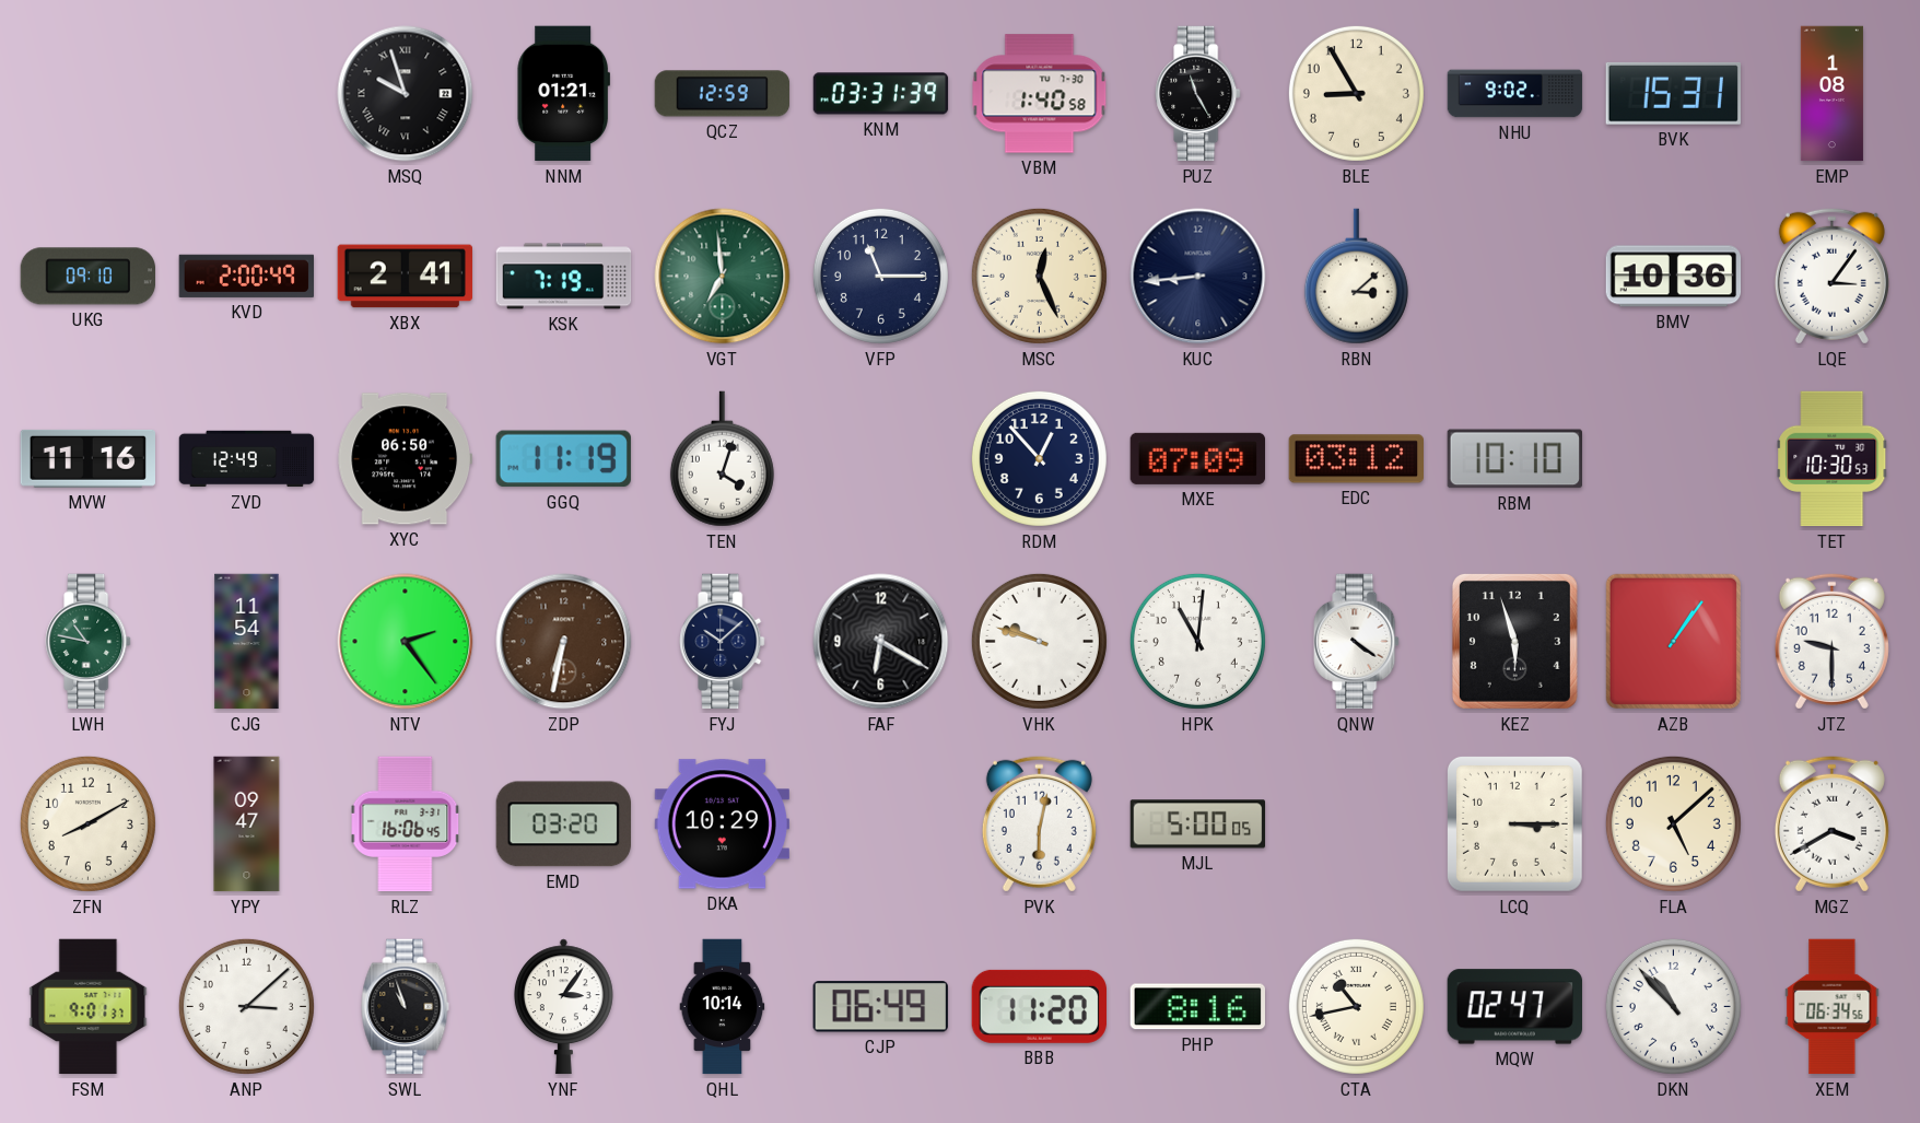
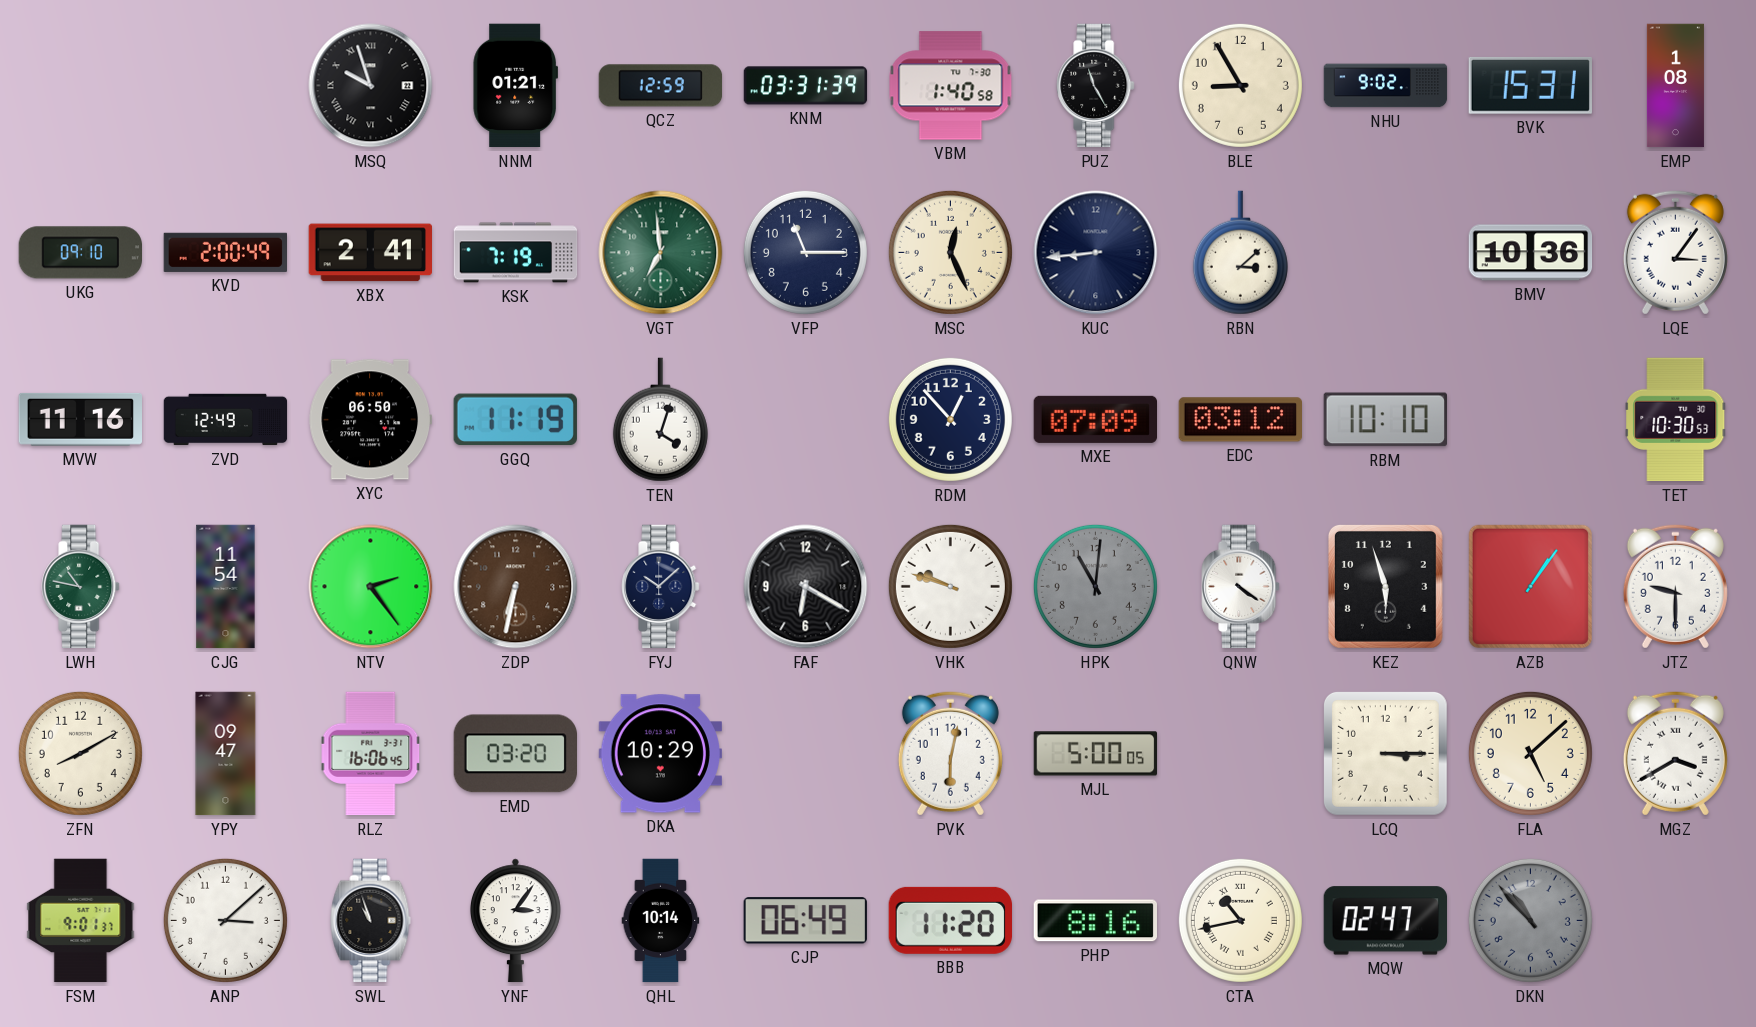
HPK dial: white -> grey (1095, 586)
DKN dial: white -> grey (1530, 920)
XEM: 06:34 -> none (1833, 1007)
